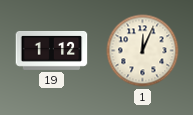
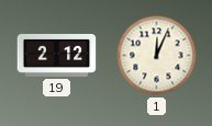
19: 1:12 -> 2:12 (57, 55)
